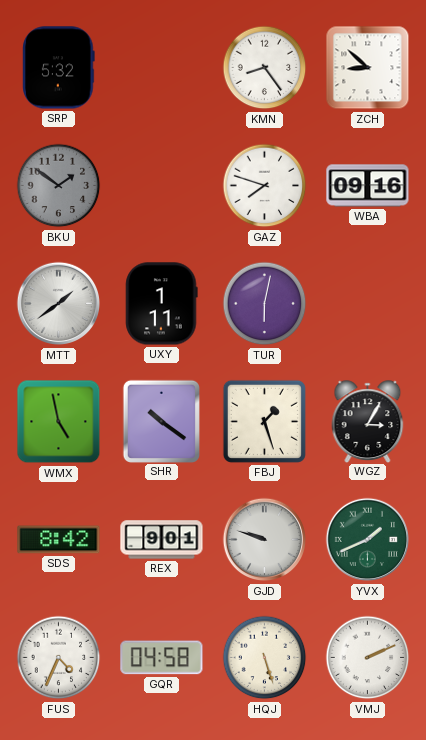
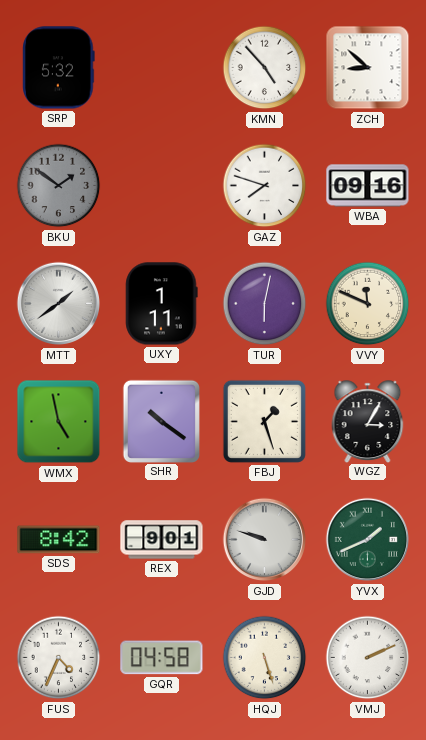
KMN: 8:24 -> 4:53 (265, 68)
VVY: none -> 11:49 (368, 304)
